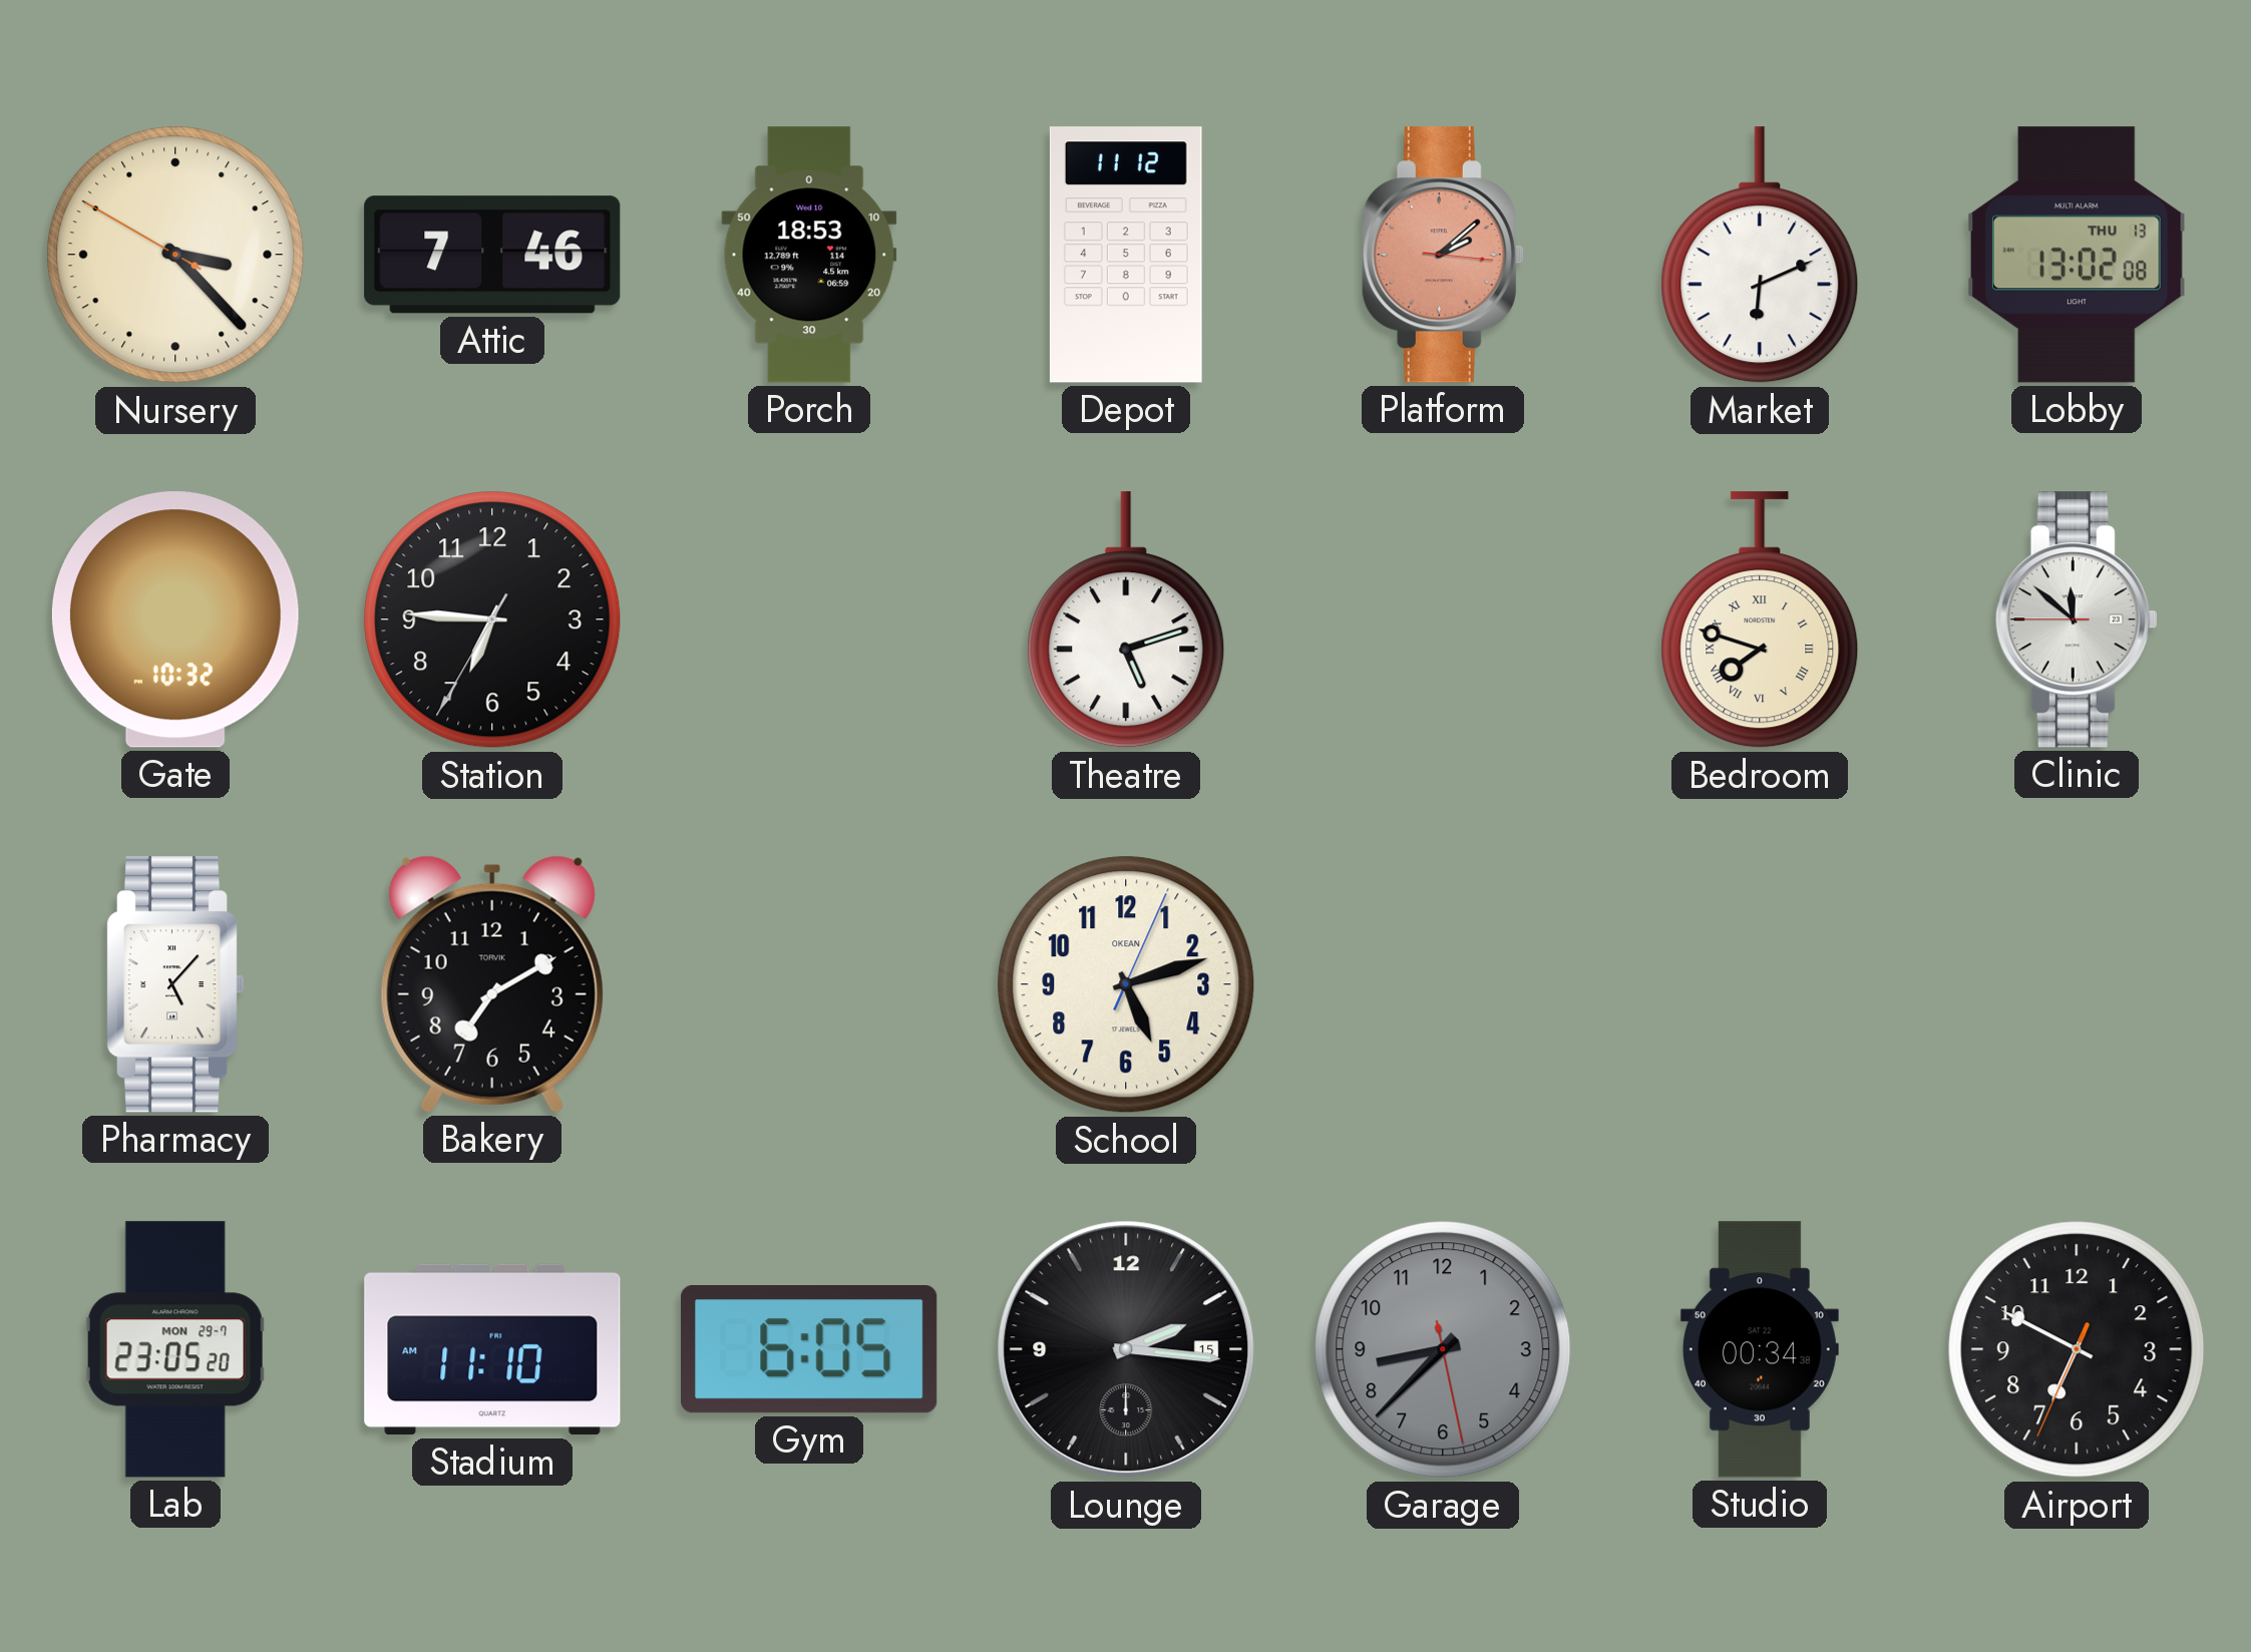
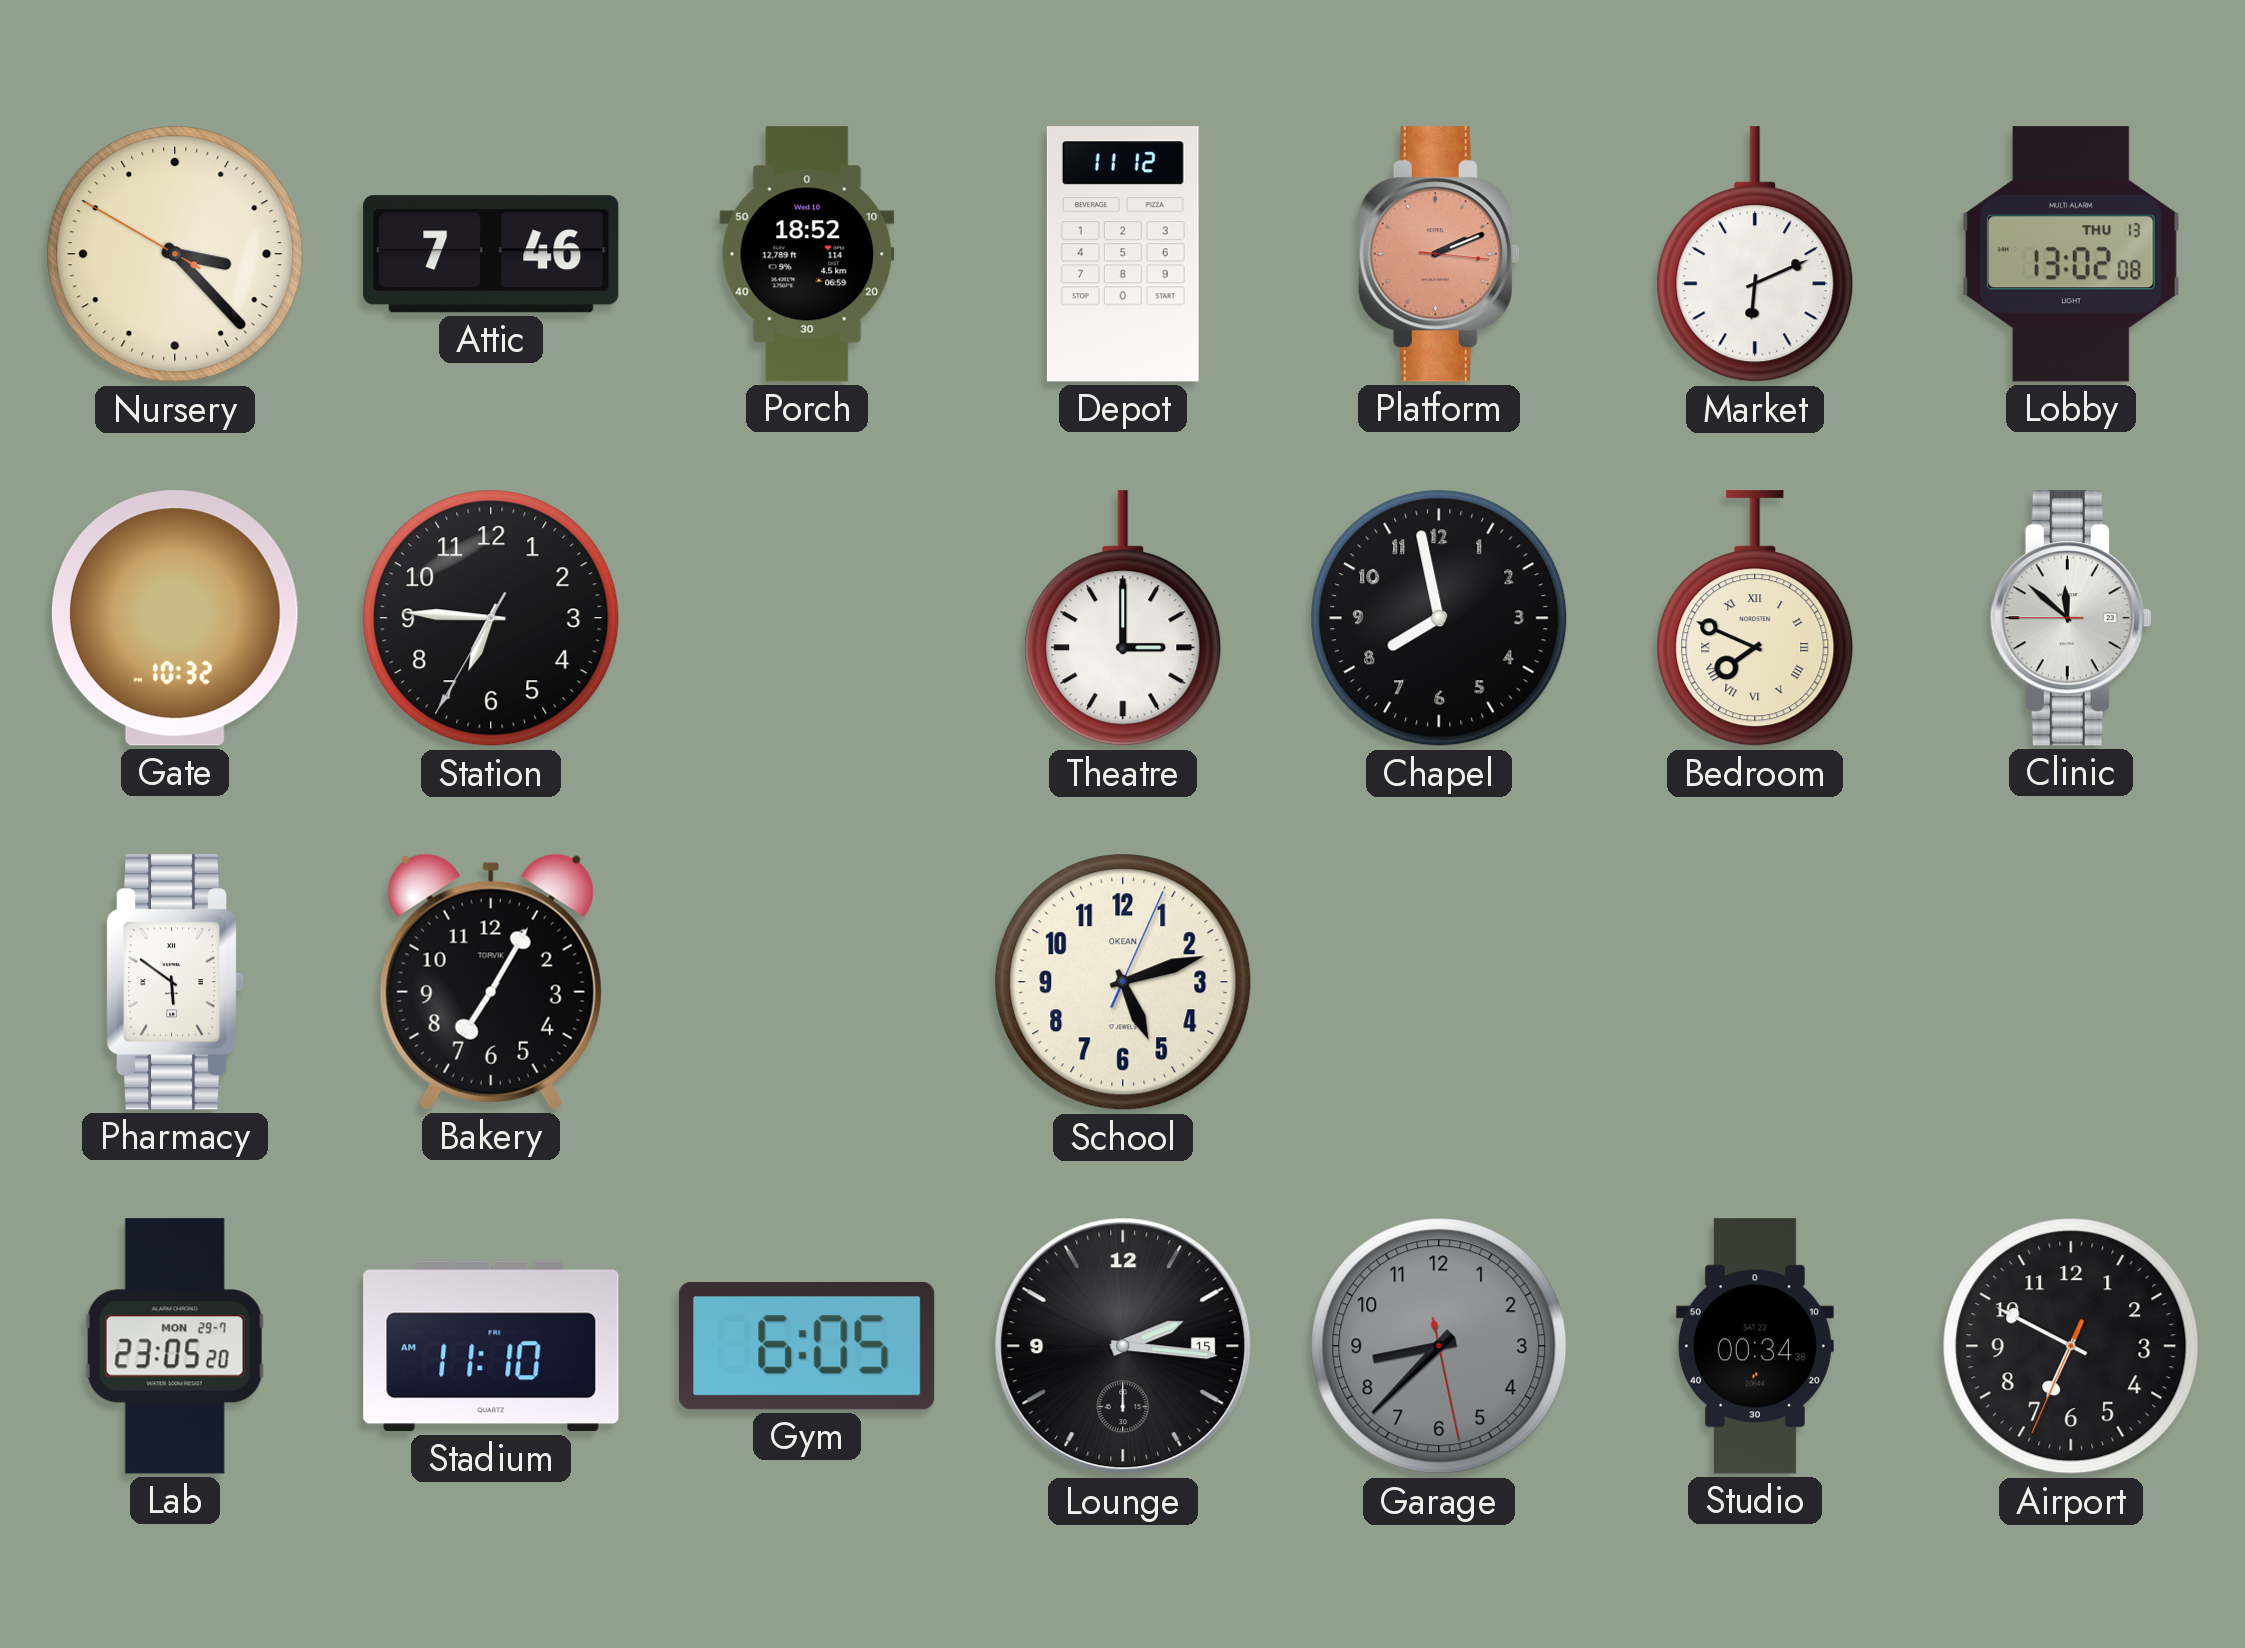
Porch: 18:53 -> 18:52 (807, 254)
Platform: 2:08 -> 2:11 (1439, 254)
Theatre: 5:12 -> 3:00 (1123, 619)
Chapel: none -> 7:58 (1439, 618)
Bedroom: 7:48 -> 7:49 (1755, 619)
Pharmacy: 5:07 -> 5:51 (175, 982)
Bakery: 7:10 -> 7:05 (491, 982)
